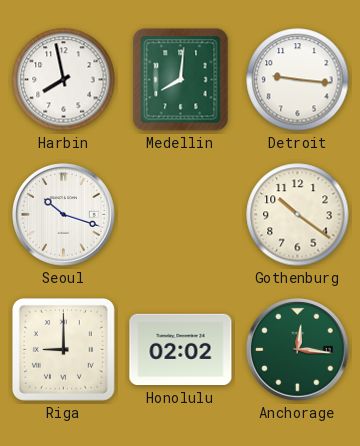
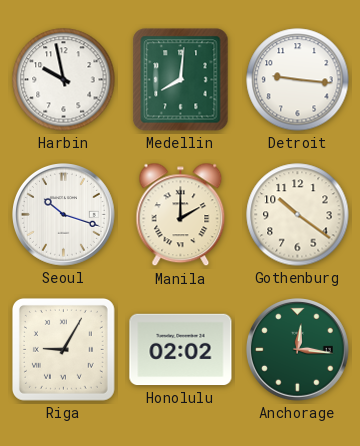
Harbin: 7:58 -> 9:58 (64, 80)
Manila: none -> 2:00 (181, 215)
Riga: 9:00 -> 9:05 (63, 349)
